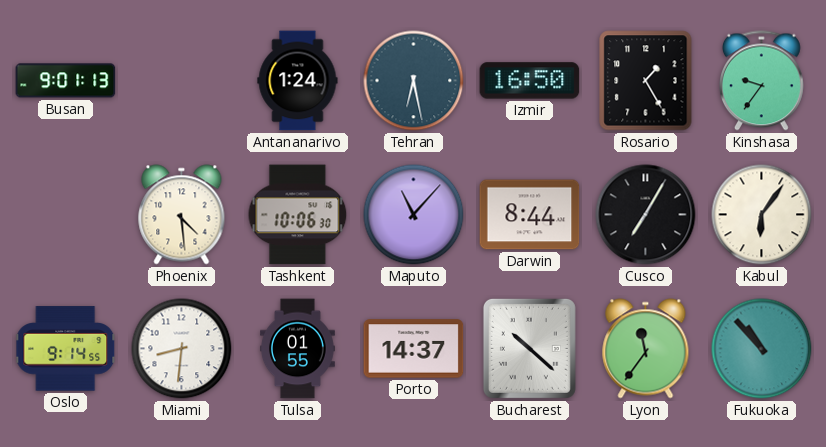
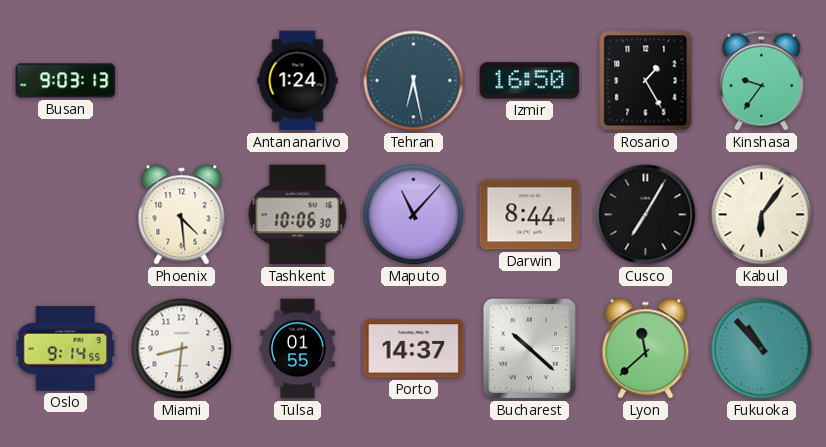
Busan: 9:01 -> 9:03 (66, 81)
Lyon: 11:36 -> 11:38 (646, 349)
